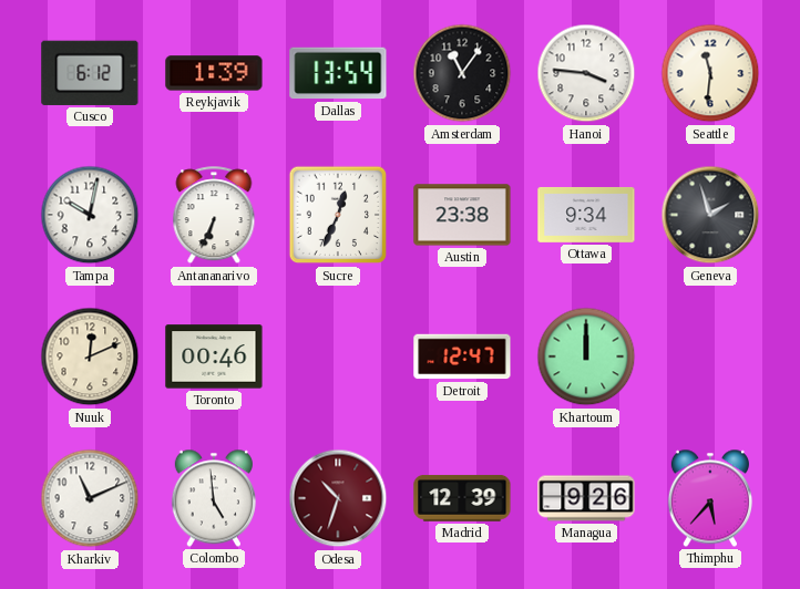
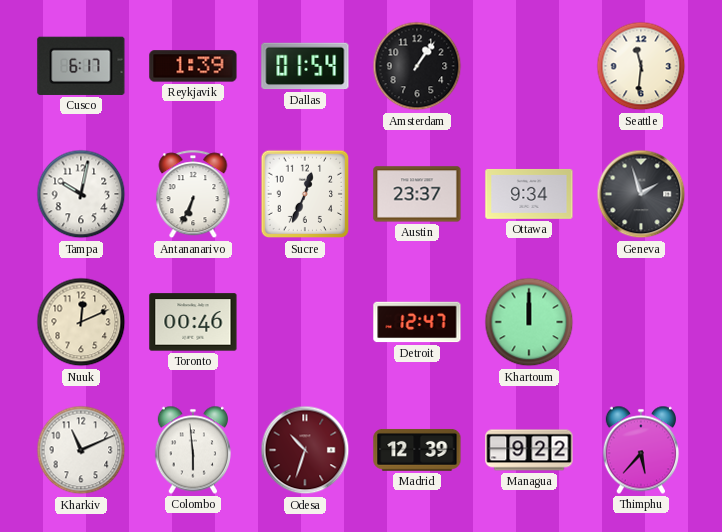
Cusco: 6:12 -> 6:17 (81, 66)
Dallas: 13:54 -> 01:54 (305, 66)
Amsterdam: 11:06 -> 1:06 (417, 66)
Hanoi: 3:46 -> none (586, 73)
Austin: 23:38 -> 23:37 (417, 194)
Colombo: 4:59 -> 5:59 (193, 450)
Managua: 9:26 -> 9:22 (529, 450)
